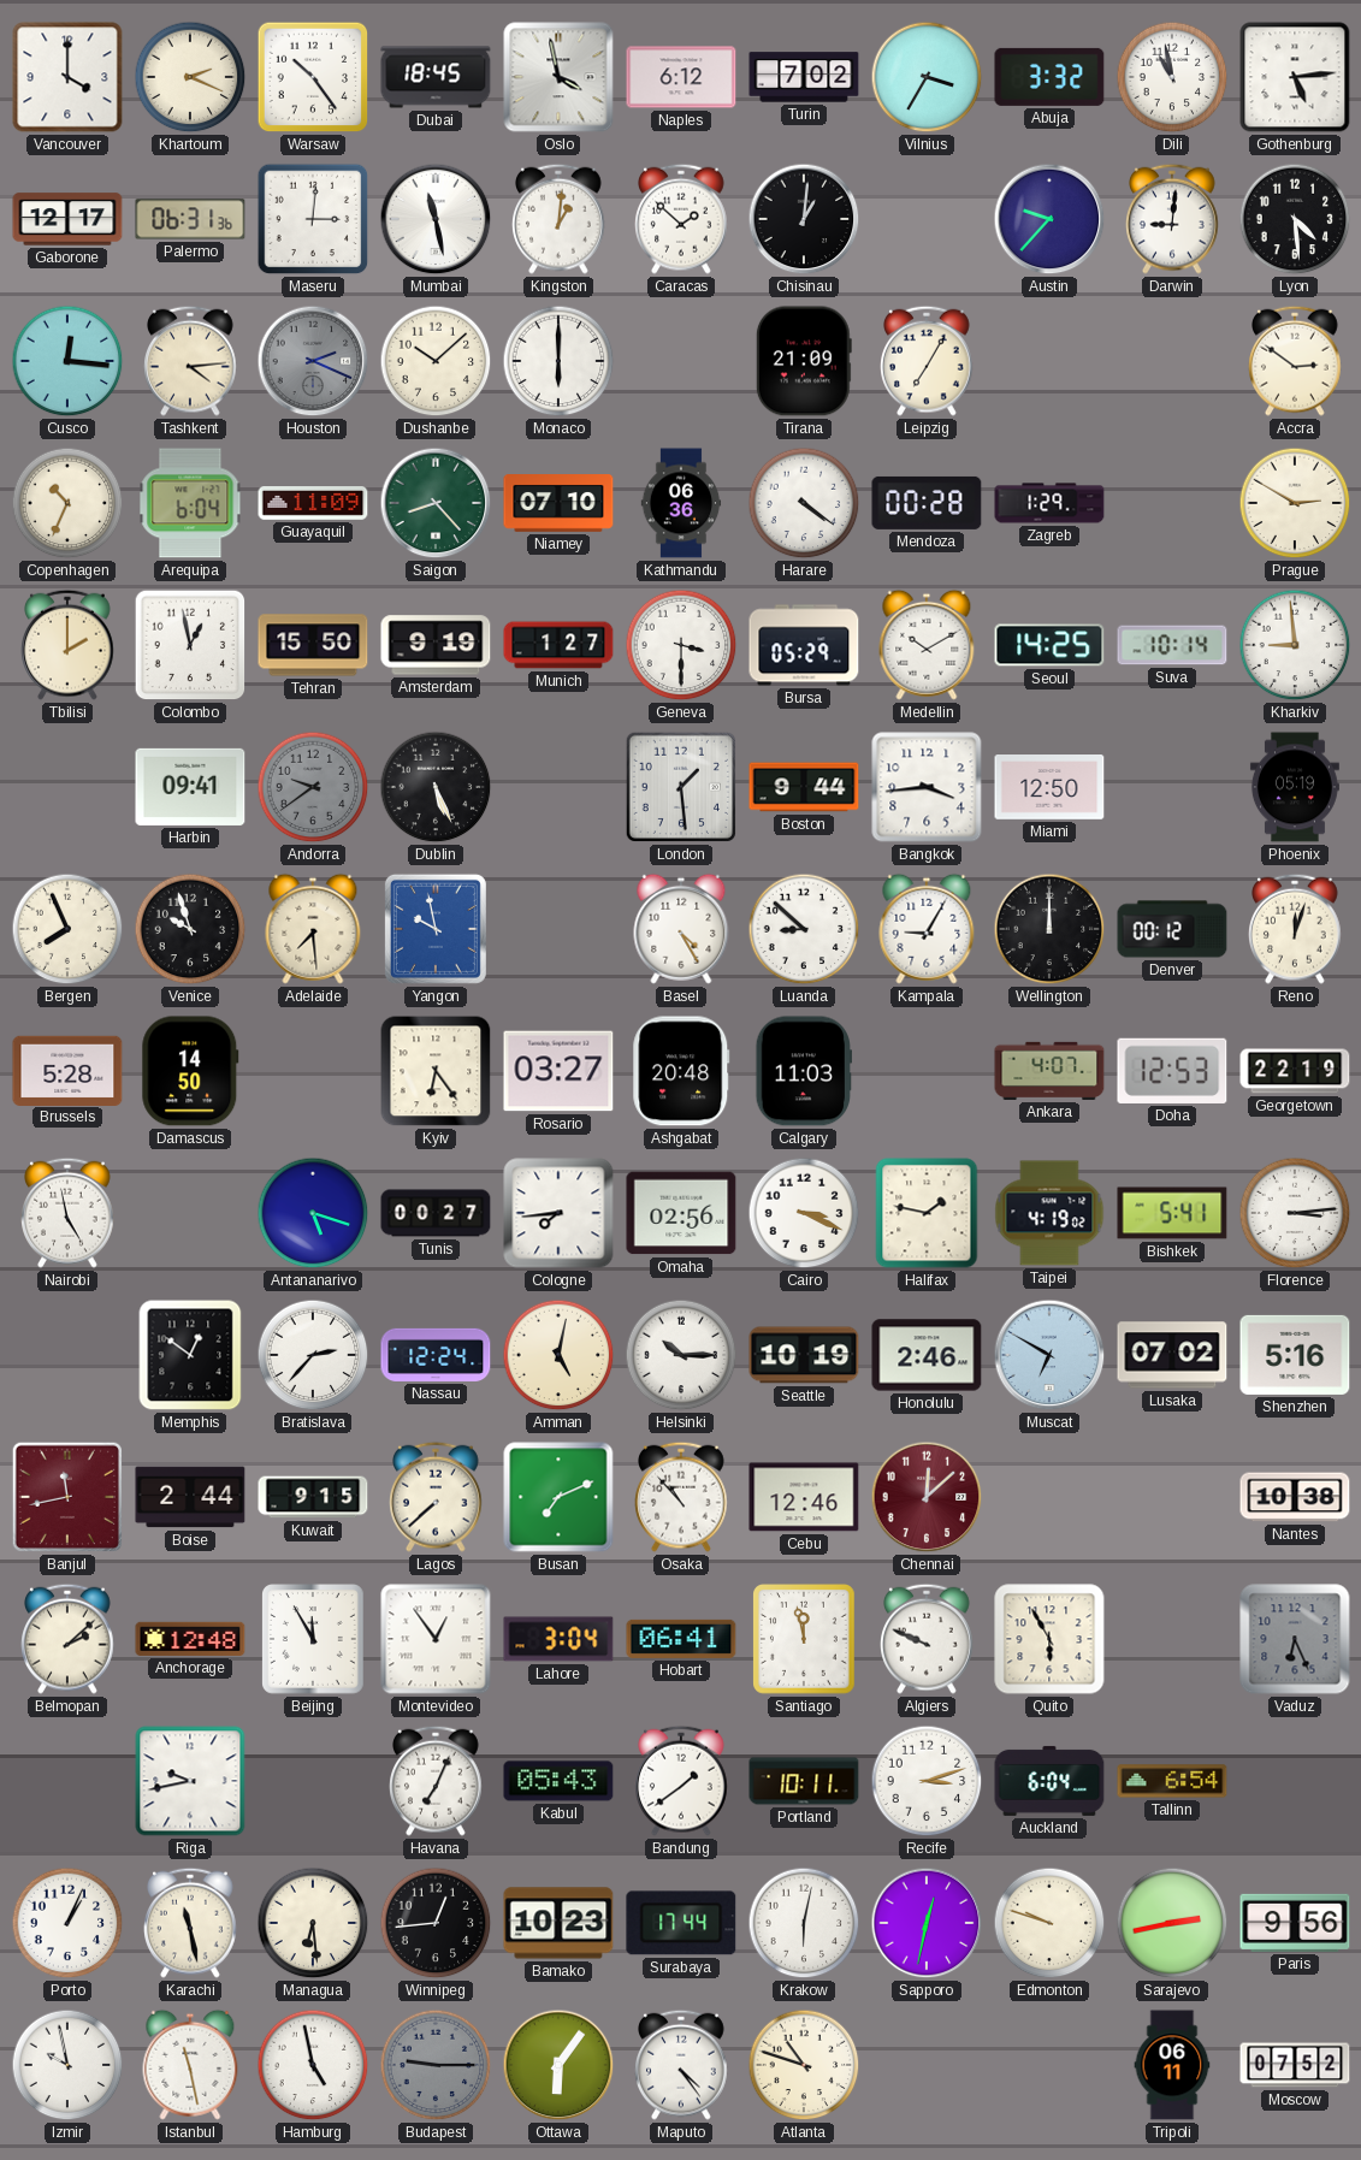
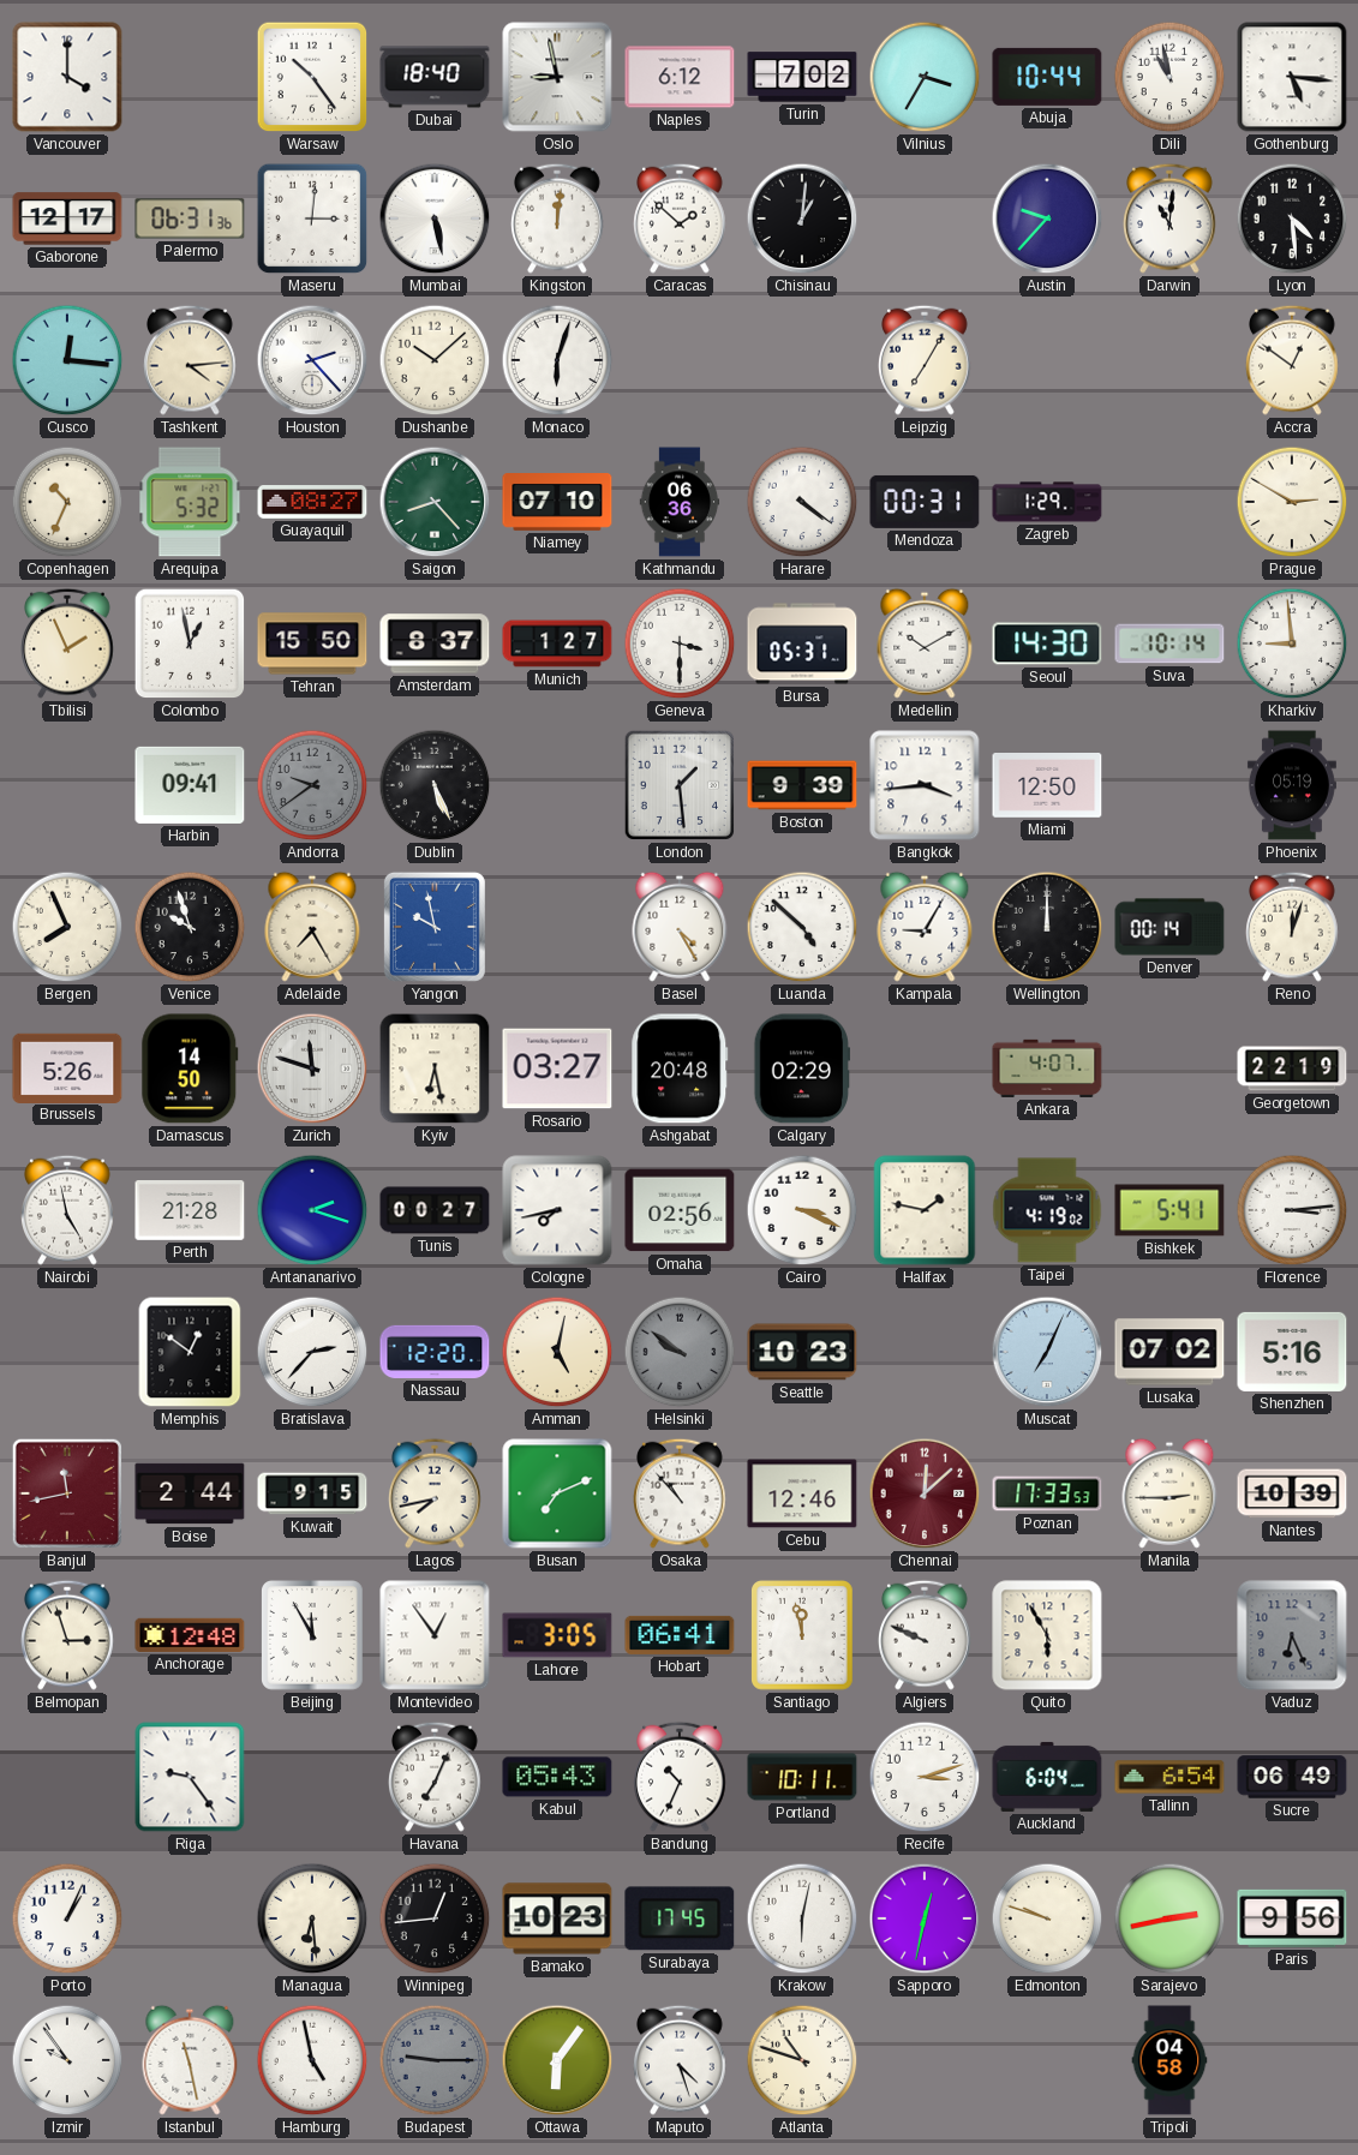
Khartoum: 2:19 -> none (190, 77)
Dubai: 18:45 -> 18:40 (435, 77)
Oslo: 3:58 -> 8:58 (557, 77)
Abuja: 3:32 -> 10:44 (1047, 77)
Gothenburg: 5:14 -> 5:16 (1292, 77)
Mumbai: 11:28 -> 5:28 (435, 219)
Kingston: 1:01 -> 12:01 (558, 219)
Darwin: 9:01 -> 11:01 (1171, 219)
Houston: 2:19 -> 2:23 (312, 360)
Houston dial: grey -> white (312, 360)
Monaco: 6:00 -> 6:03 (557, 360)
Tirana: 21:09 -> none (804, 361)
Accra: 2:51 -> 12:51 (1293, 360)
Arequipa: 6:04 -> 5:32 (190, 502)
Guayaquil: 11:09 -> 08:27 (312, 502)
Mendoza: 00:28 -> 00:31 (925, 502)
Tbilisi: 2:00 -> 1:56 (68, 643)
Amsterdam: 9:19 -> 8:37 (435, 643)
Bursa: 05:29 -> 05:31 (802, 643)
Seoul: 14:25 -> 14:30 (1047, 643)
Boston: 9:44 -> 9:39 (802, 785)
Adelaide: 7:29 -> 7:25 (312, 927)
Luanda: 8:52 -> 4:52 (802, 927)
Denver: 00:12 -> 00:14 (1169, 927)
Brussels: 5:28 -> 5:26 (67, 1067)
Zurich: none -> 11:48 (312, 1068)
Kyiv: 6:24 -> 6:28 (435, 1068)
Calgary: 11:03 -> 02:29 (801, 1068)
Doha: 12:53 -> none (1172, 1071)
Perth: none -> 21:28 (190, 1211)
Antananarivo: 5:18 -> 2:18 (312, 1210)
Cologne: 7:44 -> 7:43 (557, 1210)
Nassau: 12:24 -> 12:20 (435, 1352)
Helsinki: 10:15 -> 9:51 (680, 1352)
Helsinki dial: white -> grey (680, 1352)
Seattle: 10:19 -> 10:23 (802, 1352)
Honolulu: 2:46 -> none (927, 1355)
Muscat: 6:50 -> 7:04 (1047, 1352)
Lagos: 7:38 -> 7:43 (436, 1493)
Poznan: none -> 17:33 (1047, 1493)
Manila: none -> 2:45 (1169, 1493)
Nantes: 10:38 -> 10:39 (1292, 1493)
Belmopan: 2:08 -> 2:57 (68, 1635)
Lahore: 3:04 -> 3:05 (557, 1635)
Riga: 9:43 -> 9:24 (190, 1777)
Bandung: 1:39 -> 10:34 (681, 1777)
Sucre: none -> 06:49 (1292, 1777)
Karachi: 11:28 -> none (191, 1923)
Surabaya: 17:44 -> 17:45 (680, 1918)
Izmir: 9:58 -> 9:54 (67, 2060)
Maputo: 4:24 -> 4:27 (681, 2060)
Tripoli: 06:11 -> 04:58 (1169, 2060)
Moscow: 07:52 -> none (1295, 2065)
